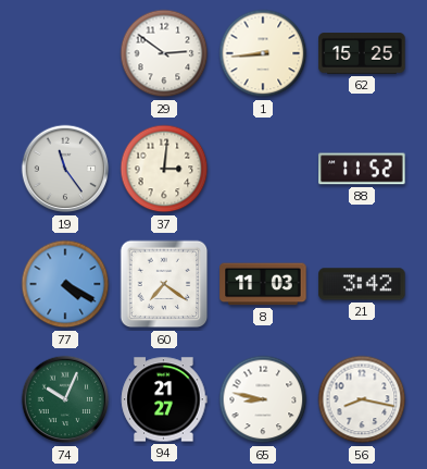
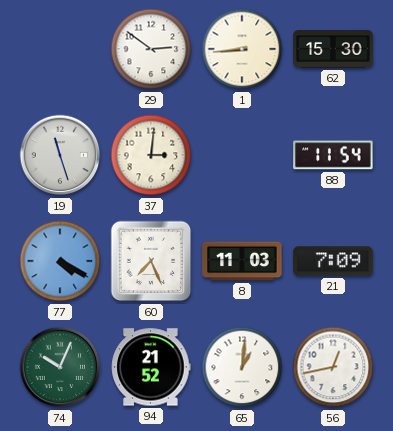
62: 15:25 -> 15:30 (333, 49)
19: 11:24 -> 11:27 (60, 155)
88: 11:52 -> 11:54 (333, 155)
60: 7:21 -> 7:26 (151, 261)
21: 3:42 -> 7:09 (333, 261)
94: 21:27 -> 21:52 (151, 367)
65: 8:47 -> 1:01 (242, 367)
56: 8:17 -> 12:43 (333, 367)
